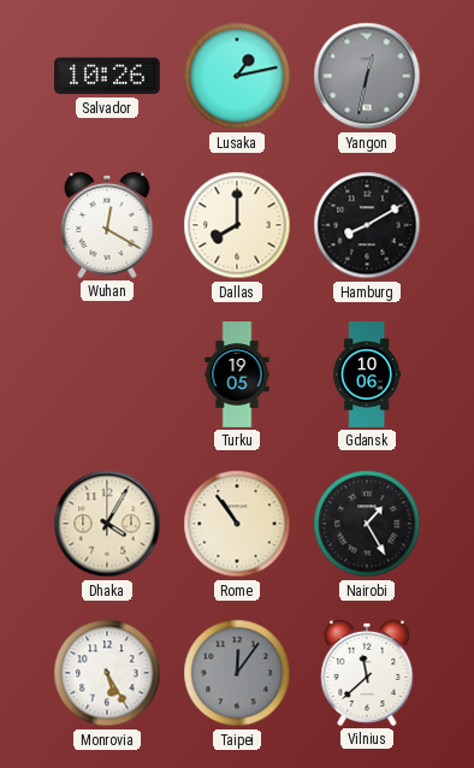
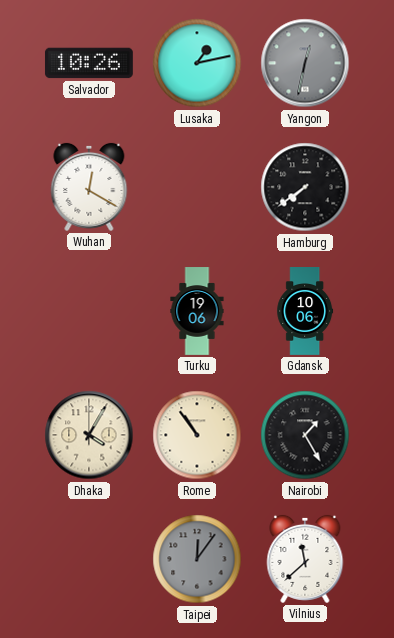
Dallas: 8:00 -> none (237, 225)
Hamburg: 8:10 -> 7:39 (305, 187)
Turku: 19:05 -> 19:06 (197, 311)
Monrovia: 5:25 -> none (107, 673)
